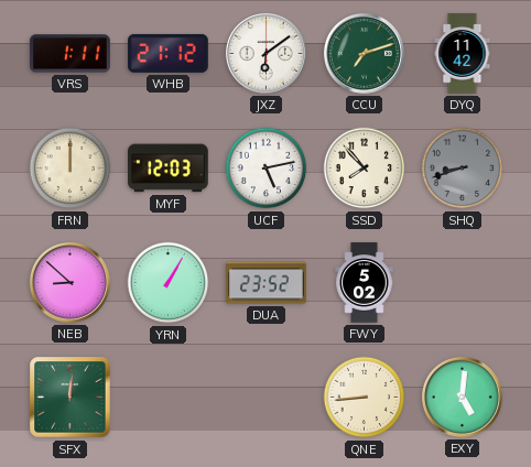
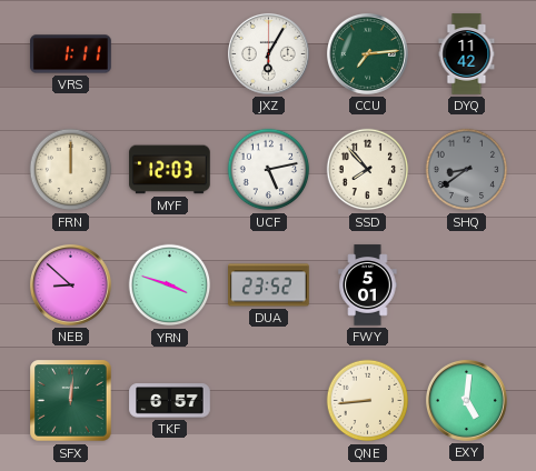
WHB: 21:12 -> none (169, 53)
JXZ: 6:09 -> 6:05 (268, 53)
CCU: 7:12 -> 7:14 (367, 53)
SHQ: 8:42 -> 8:39 (467, 170)
YRN: 1:05 -> 3:48 (170, 285)
FWY: 5:02 -> 5:01 (368, 285)
TKF: none -> 6:57 (170, 401)
